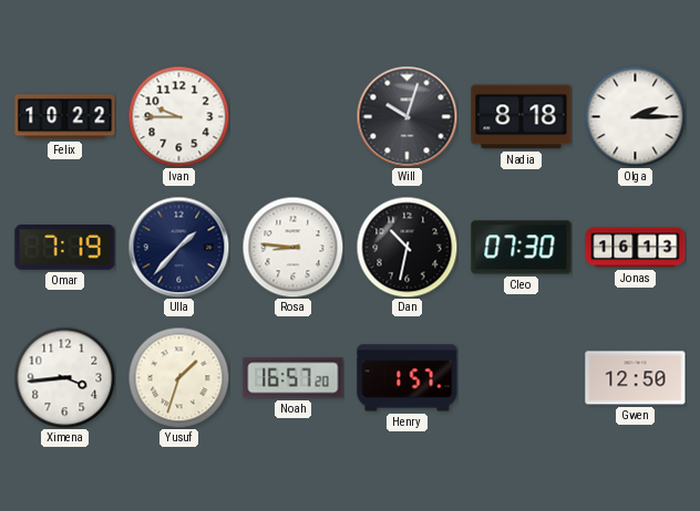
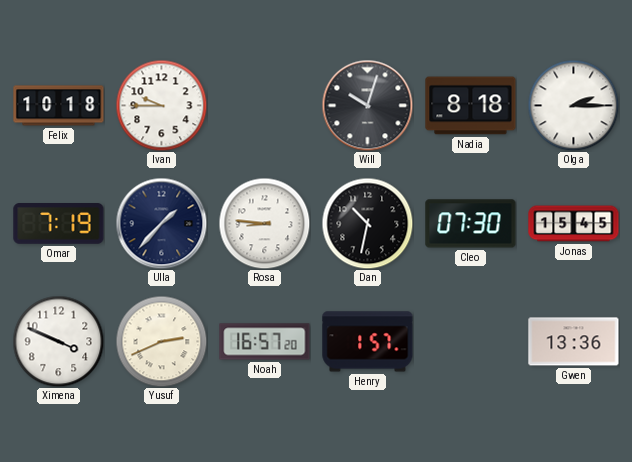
Felix: 10:22 -> 10:18 (59, 106)
Jonas: 16:13 -> 15:45 (574, 224)
Ximena: 3:44 -> 3:49 (58, 341)
Yusuf: 1:33 -> 2:41 (161, 341)
Gwen: 12:50 -> 13:36 (574, 342)
